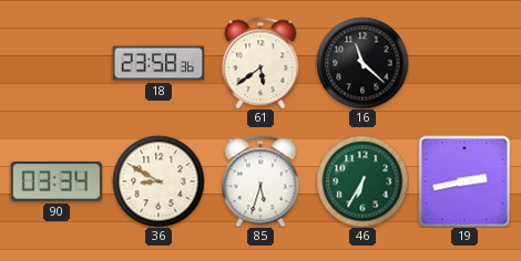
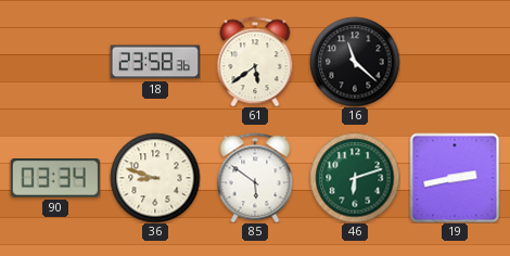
36: 8:50 -> 8:48 (155, 178)
85: 5:33 -> 5:51 (255, 178)
46: 6:35 -> 6:12 (355, 178)
